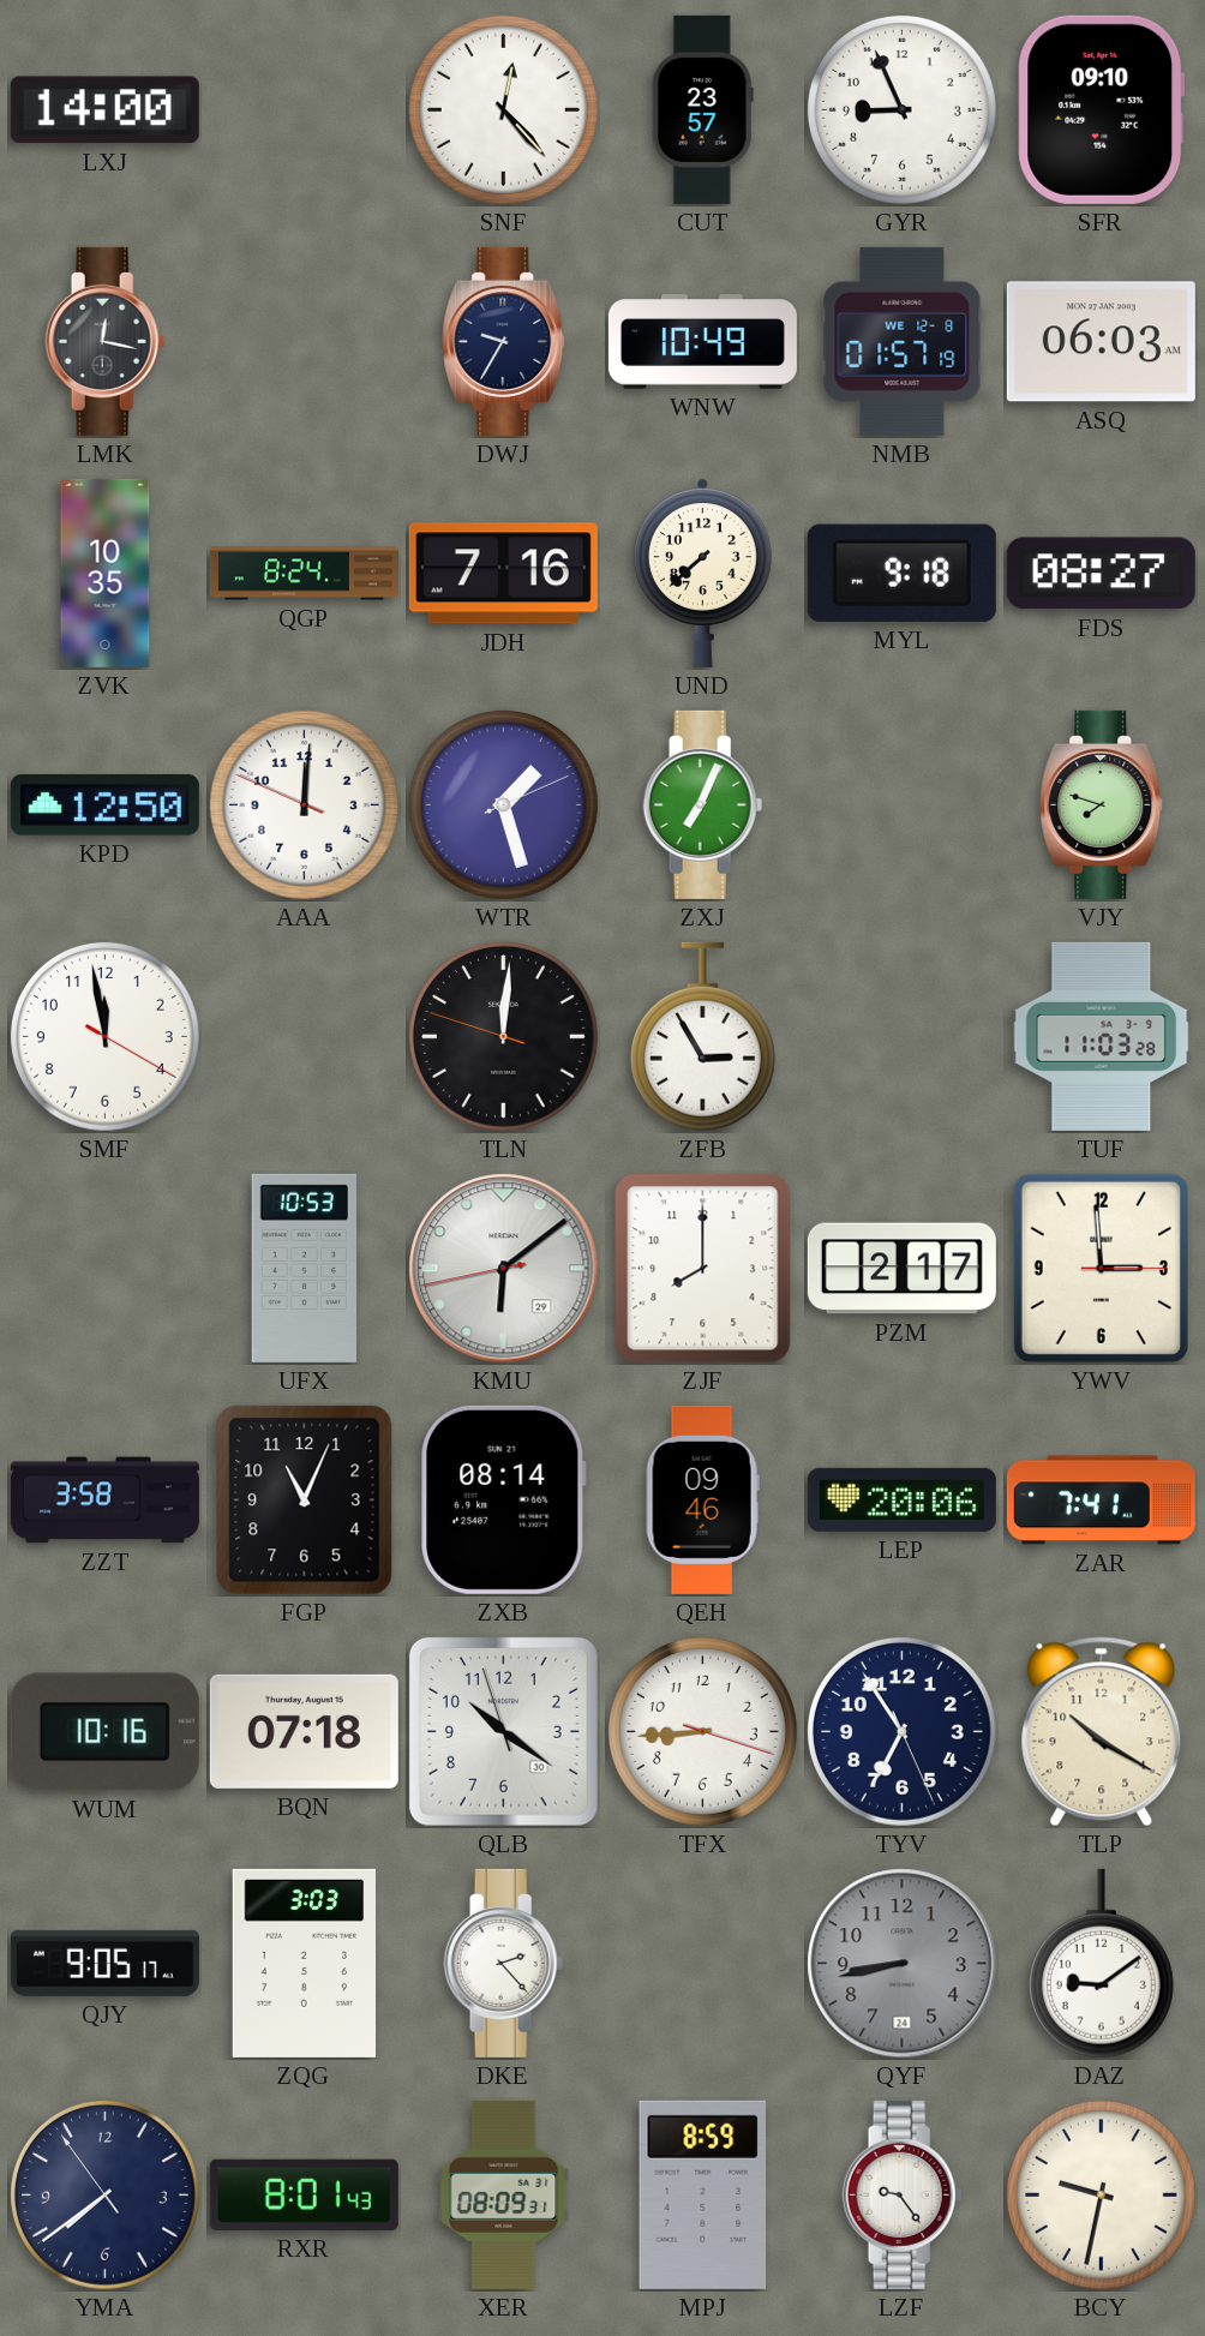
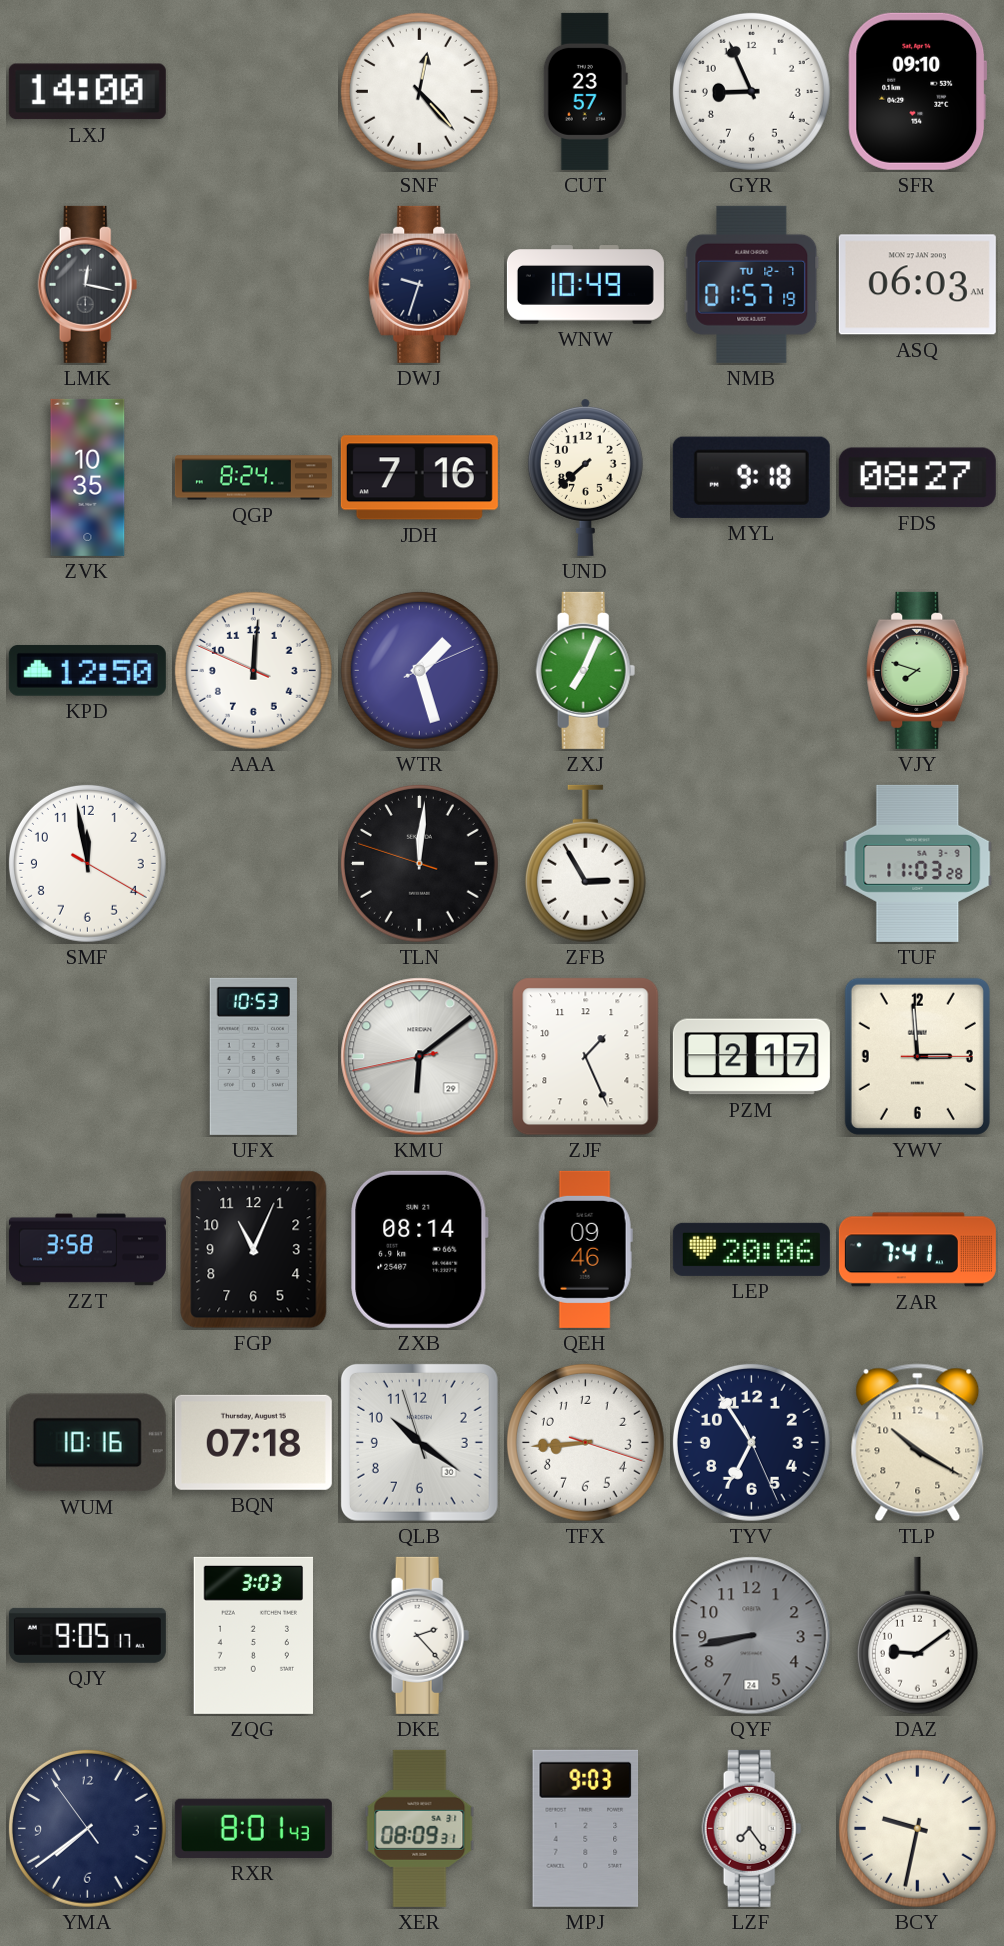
DWJ: 9:35 -> 9:33 (420, 284)
NMB date: WE 12-8 -> TU 12-7 (752, 284)
ZJF: 8:00 -> 1:26 (586, 1057)
MPJ: 8:59 -> 9:03 (586, 1828)
LZF: 9:24 -> 7:24 (752, 1828)
